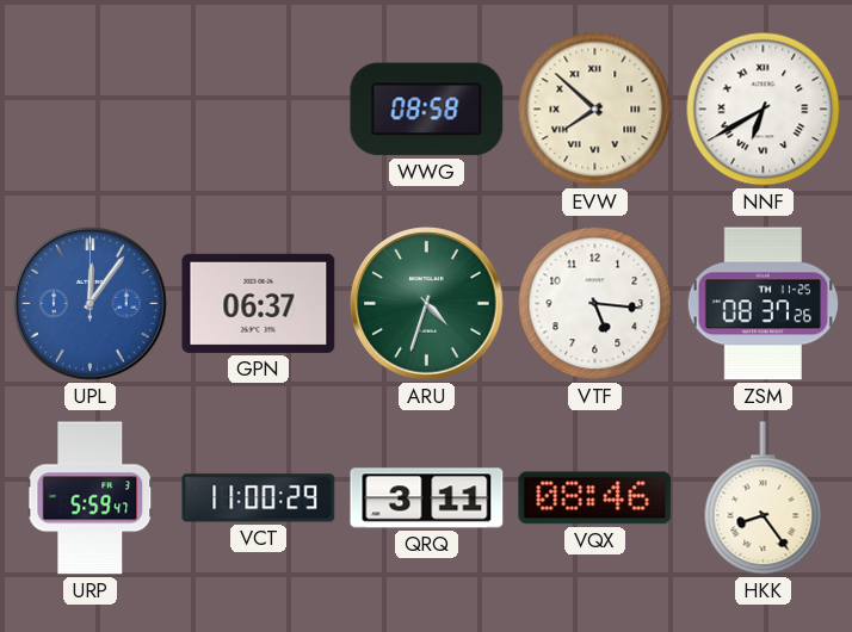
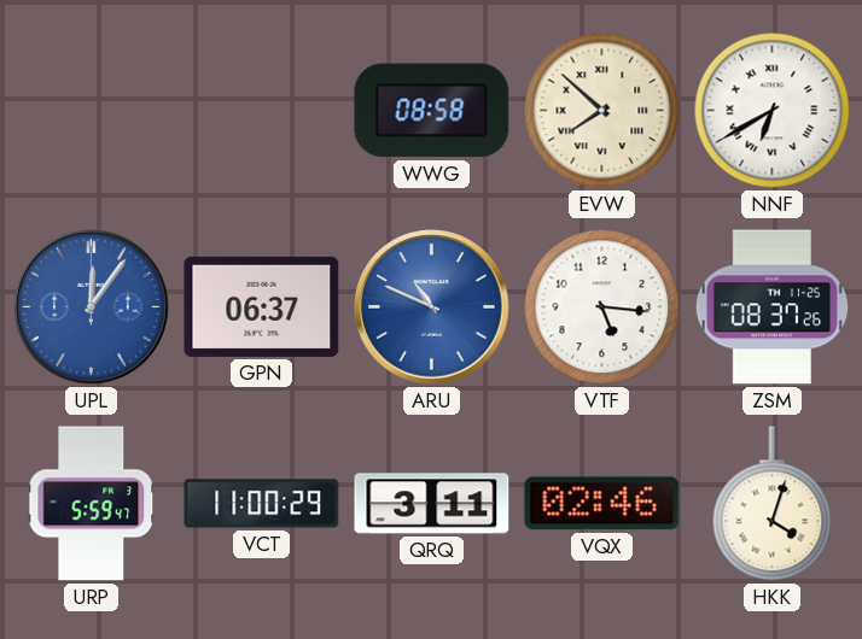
ARU: 4:33 -> 10:49 (432, 307)
ARU dial: green -> blue (432, 307)
VQX: 08:46 -> 02:46 (602, 504)
HKK: 8:24 -> 4:03 (773, 504)
